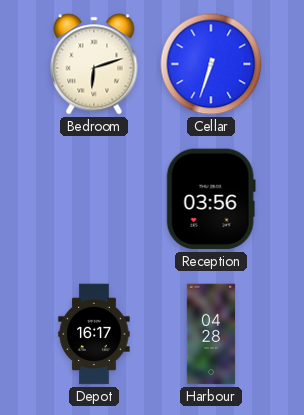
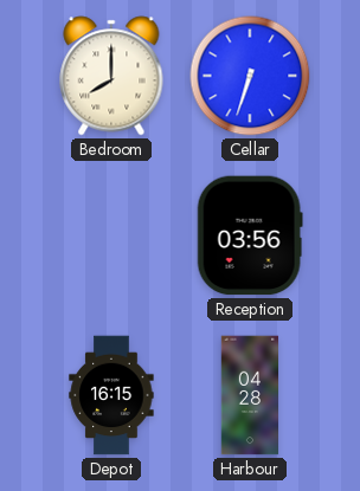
Bedroom: 6:12 -> 8:00 (111, 76)
Depot: 16:17 -> 16:15 (111, 395)
